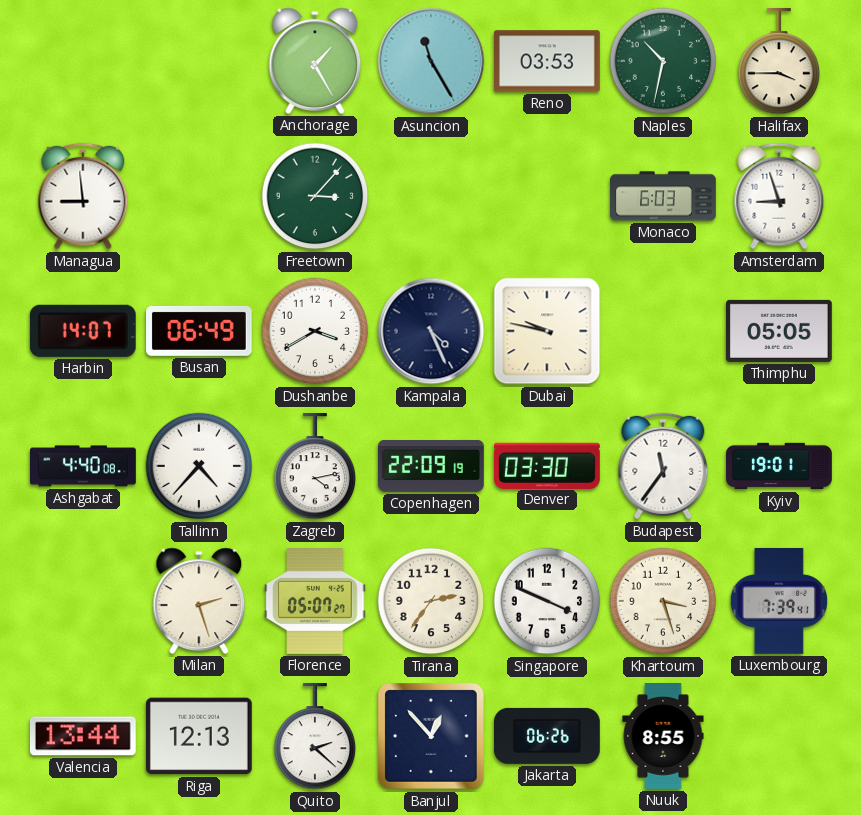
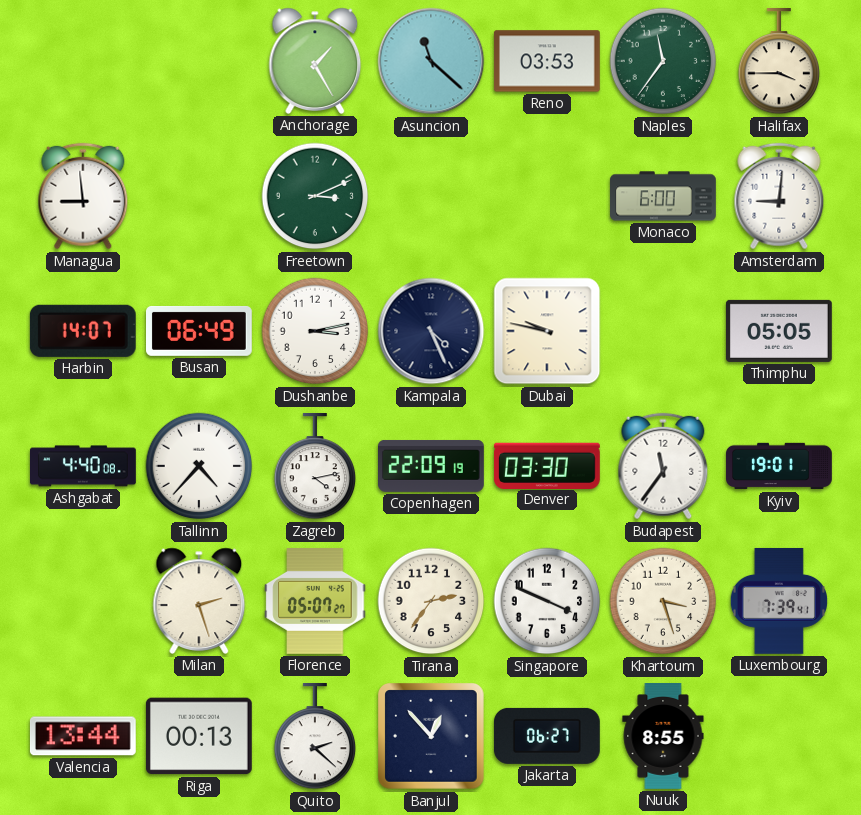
Asuncion: 11:25 -> 11:22 (431, 61)
Naples: 10:32 -> 11:36 (663, 61)
Freetown: 3:07 -> 3:11 (315, 196)
Monaco: 6:03 -> 6:00 (663, 196)
Amsterdam: 8:57 -> 9:01 (779, 196)
Dushanbe: 3:40 -> 3:13 (315, 331)
Riga: 12:13 -> 00:13 (199, 736)
Jakarta: 06:26 -> 06:27 (547, 736)
